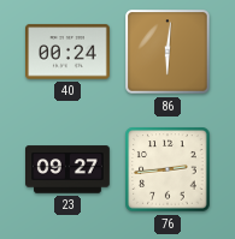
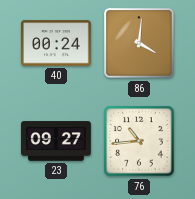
86: 6:01 -> 4:01 (139, 43)
76: 2:44 -> 10:44 (139, 141)
